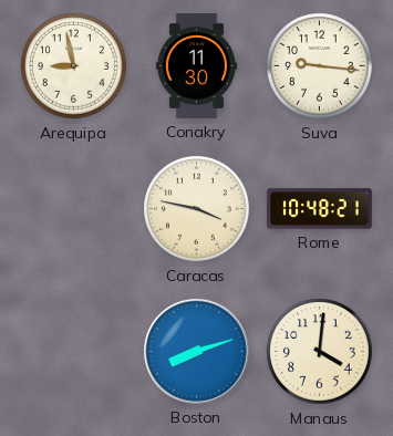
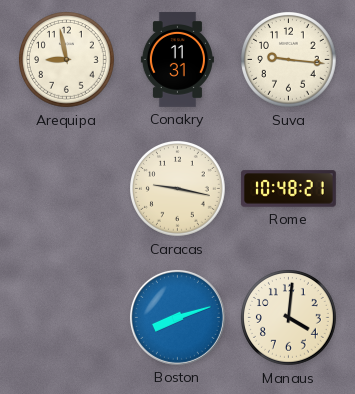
Conakry: 11:30 -> 11:31 (177, 59)
Caracas: 3:47 -> 9:17 (178, 189)
